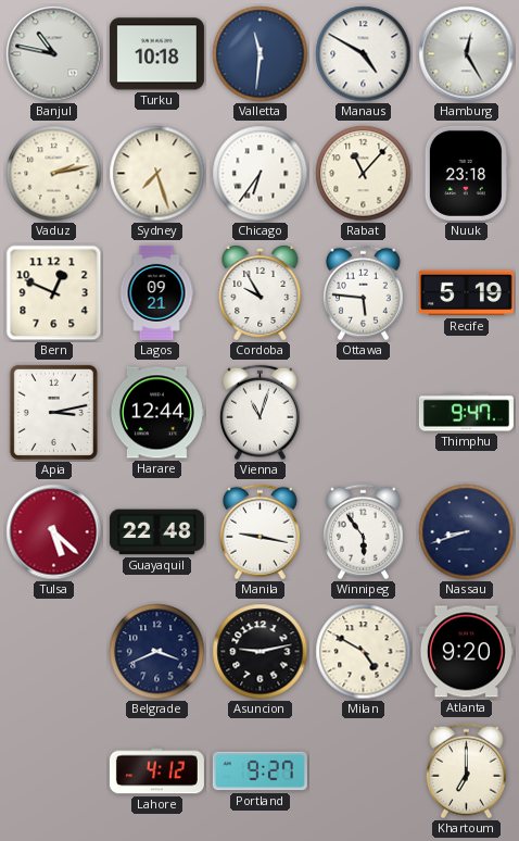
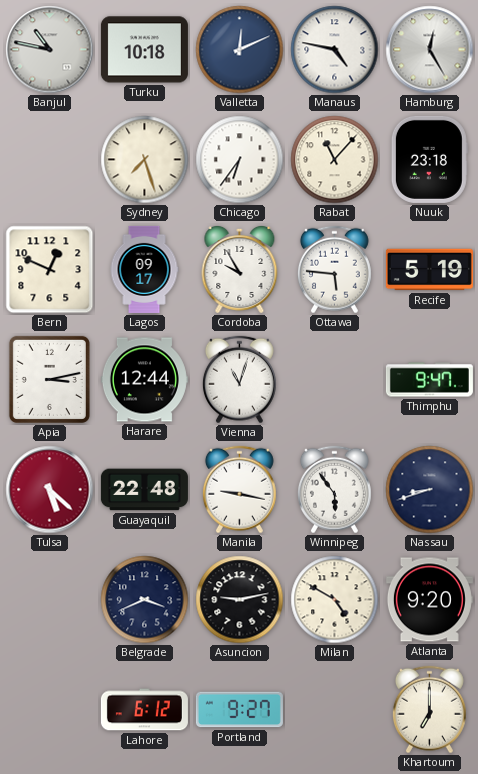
Valletta: 11:31 -> 12:11 (240, 50)
Manaus: 4:50 -> 4:47 (335, 50)
Vaduz: 2:13 -> none (54, 174)
Lagos: 09:21 -> 09:17 (144, 269)
Lahore: 4:12 -> 6:12 (144, 710)
